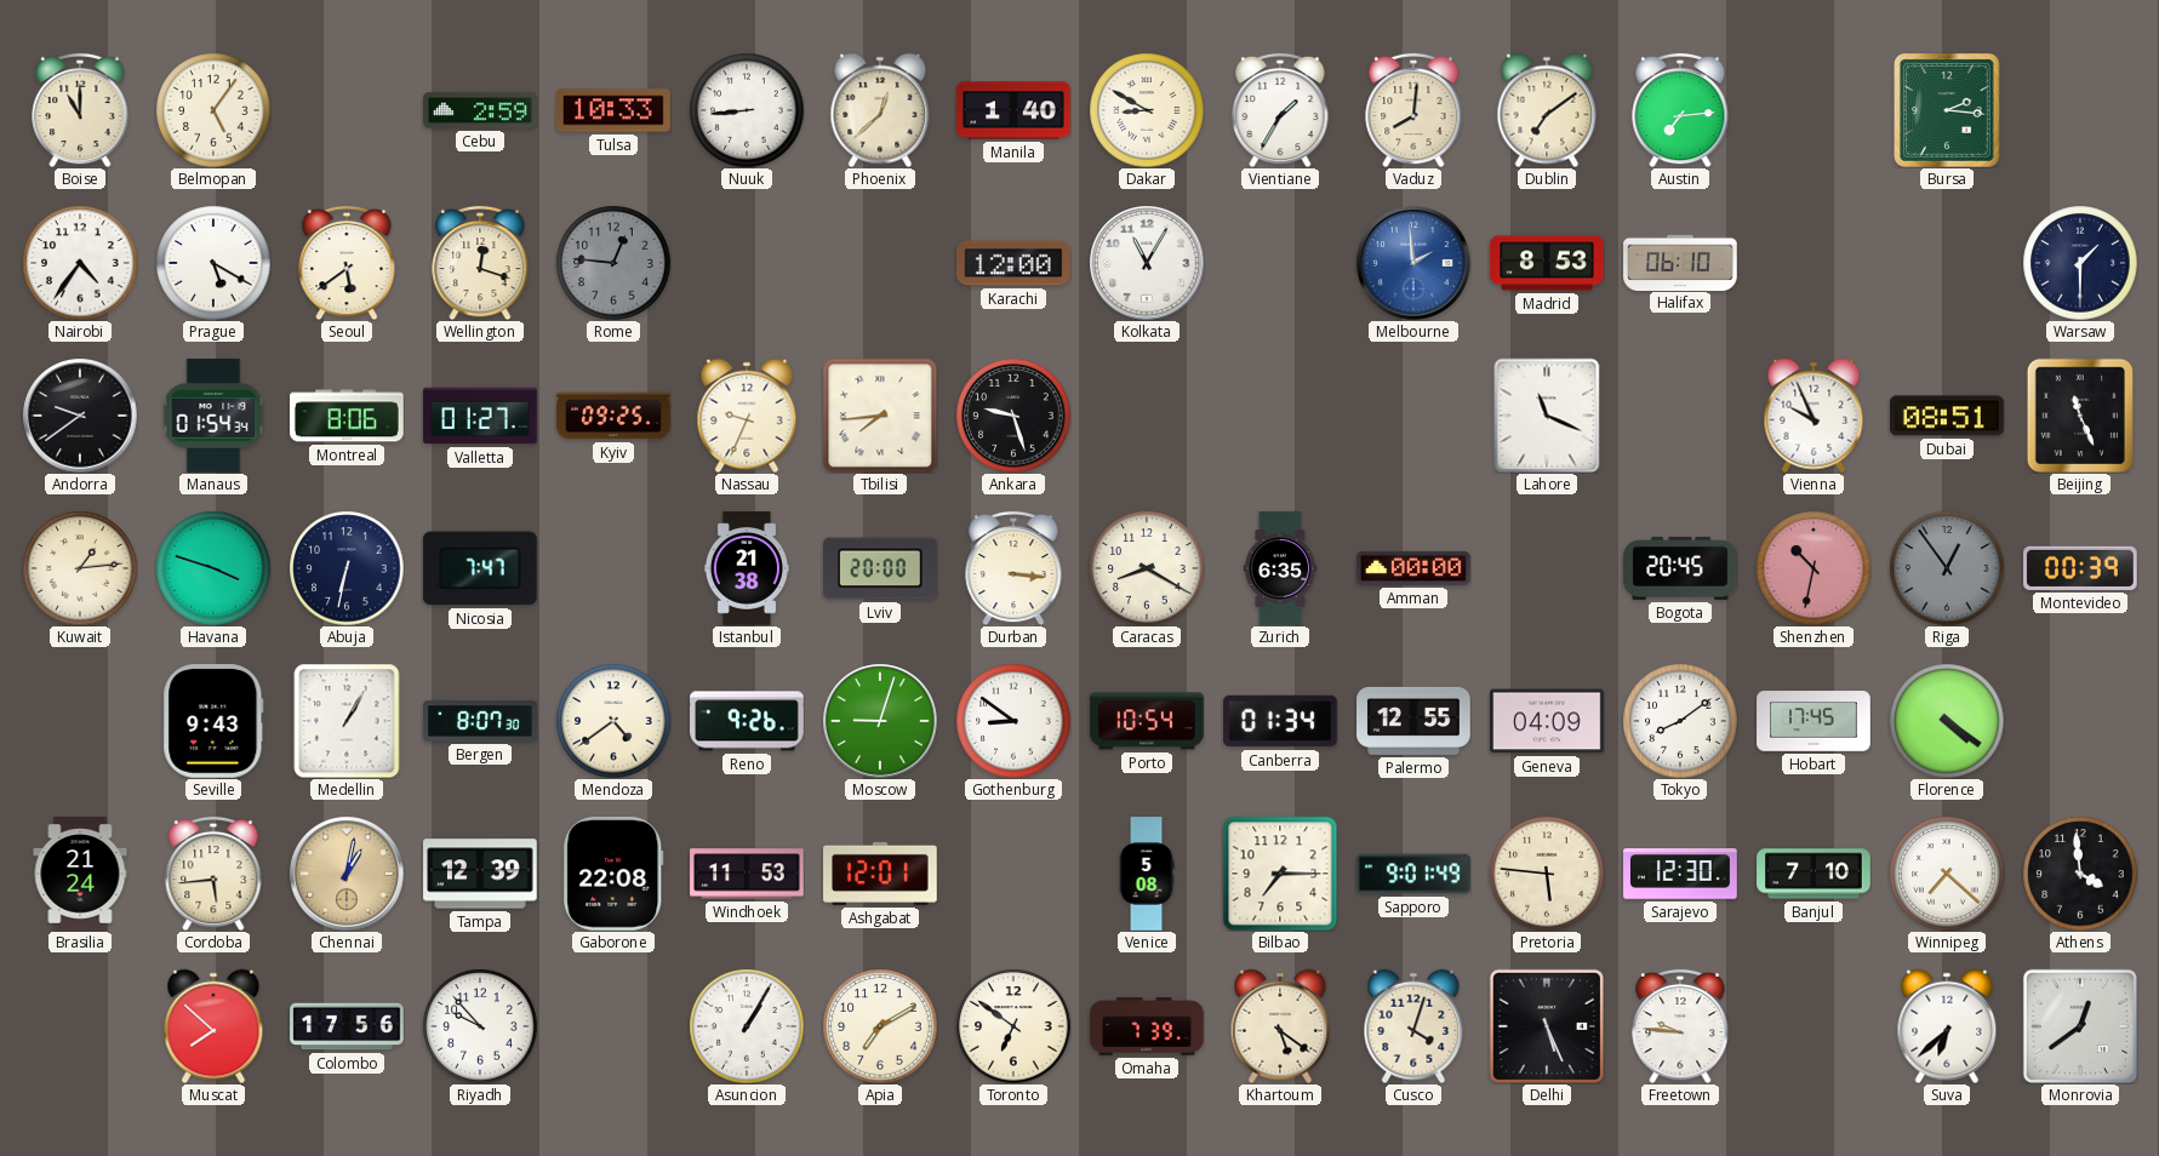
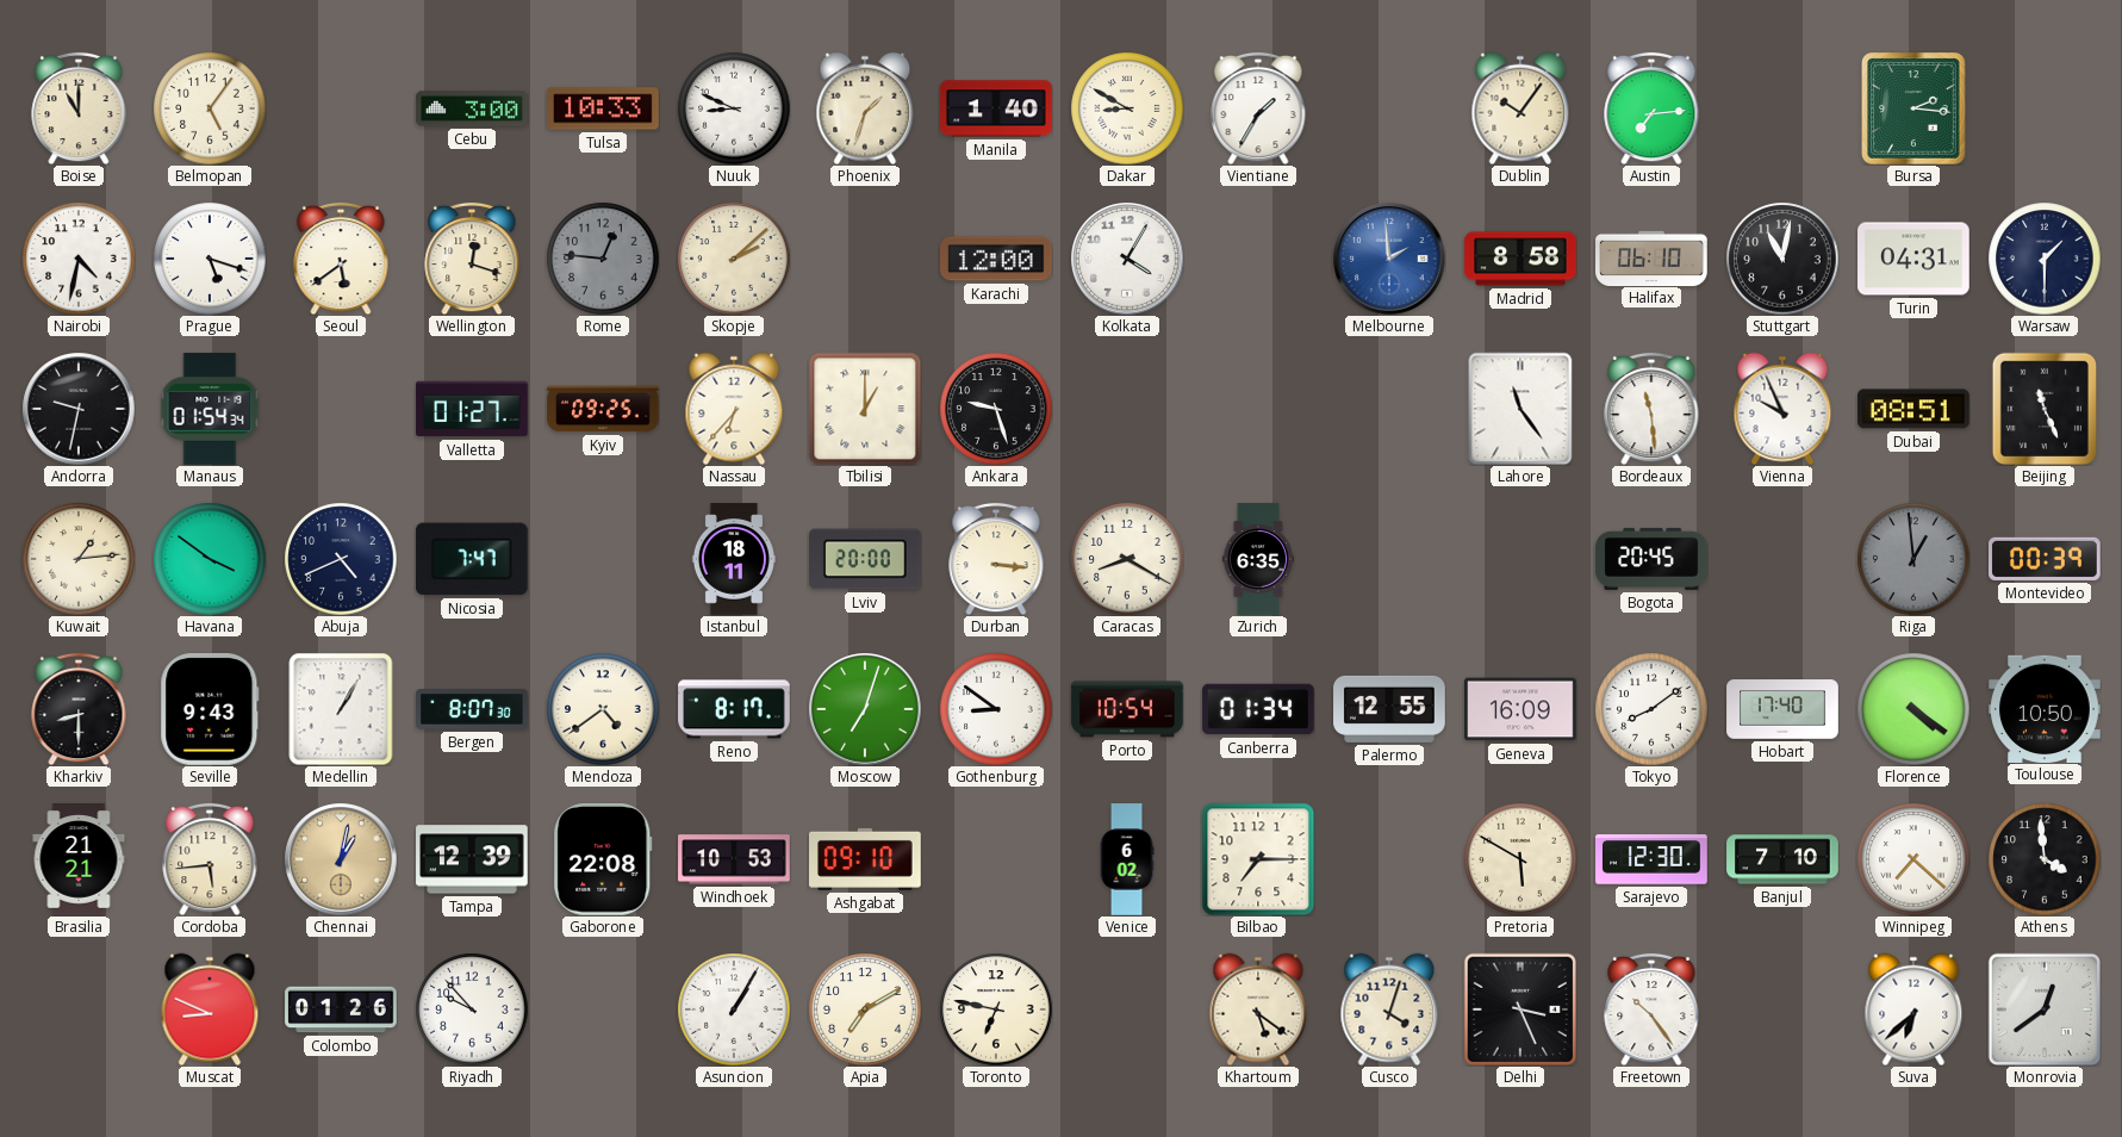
Cebu: 2:59 -> 3:00 (472, 108)
Nuuk: 8:44 -> 8:49 (734, 108)
Phoenix: 12:38 -> 1:33 (865, 108)
Vaduz: 8:01 -> none (1413, 110)
Dublin: 7:09 -> 10:06 (1520, 108)
Nairobi: 4:36 -> 4:32 (79, 259)
Prague: 5:20 -> 5:18 (210, 259)
Skopje: none -> 2:08 (734, 259)
Kolkata: 11:05 -> 4:05 (1127, 259)
Madrid: 8:53 -> 8:58 (1520, 259)
Stuttgart: none -> 11:02 (1782, 259)
Turin: none -> 04:31 (1913, 259)
Andorra: 9:39 -> 9:32 (79, 409)
Montreal: 8:06 -> none (347, 416)
Nassau: 9:34 -> 6:37 (734, 409)
Tbilisi: 7:44 -> 1:00 (865, 409)
Lahore: 11:19 -> 11:24 (1520, 409)
Bordeaux: none -> 11:29 (1651, 409)
Havana: 3:48 -> 3:51 (210, 559)
Abuja: 6:32 -> 4:41 (341, 559)
Istanbul: 21:38 -> 18:11 (734, 559)
Amman: 00:00 -> none (1413, 568)
Shenzhen: 10:32 -> none (1814, 568)
Riga: 12:54 -> 12:59 (1913, 559)
Kharkiv: none -> 8:30 (79, 709)
Reno: 9:26 -> 8:17 (734, 709)
Moscow: 9:03 -> 7:03 (865, 709)
Geneva: 04:09 -> 16:09 (1520, 709)
Hobart: 17:45 -> 17:40 (1782, 709)
Toulouse: none -> 10:50 (2045, 708)
Brasilia: 21:24 -> 21:21 (79, 859)
Windhoek: 11:53 -> 10:53 (734, 859)
Ashgabat: 12:01 -> 09:10 (865, 859)
Venice: 5:08 -> 6:02 (1127, 859)
Sapporo: 9:01 -> none (1413, 874)
Pretoria: 5:46 -> 5:50 (1520, 859)
Muscat: 7:52 -> 8:49 (210, 1009)
Colombo: 17:56 -> 01:26 (341, 1009)
Toronto: 6:51 -> 6:47 (996, 1009)
Omaha: 7:39 -> none (1147, 1026)
Delhi: 5:26 -> 3:26 (1519, 1008)
Freetown: 9:46 -> 10:24 (1651, 1009)
